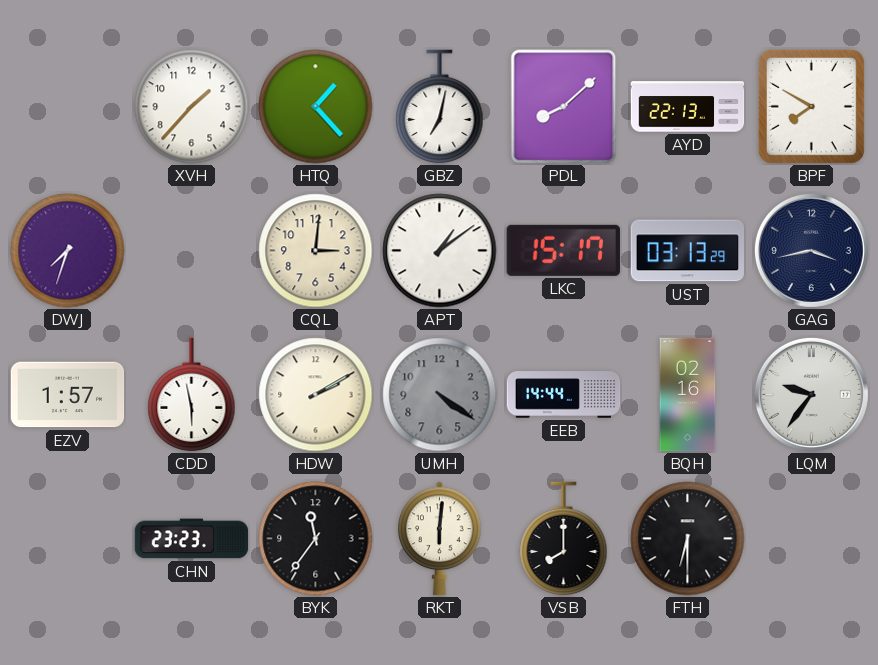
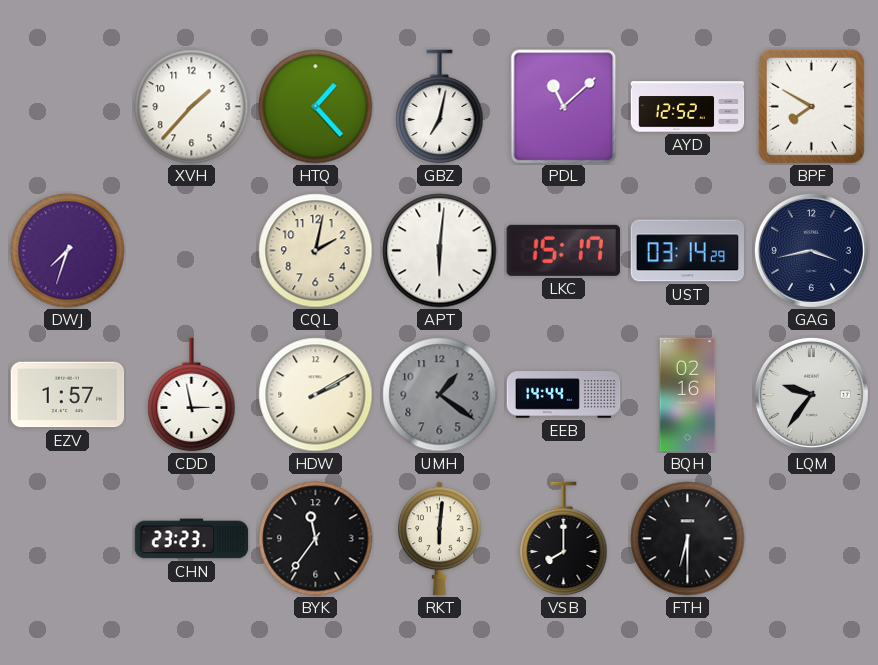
PDL: 8:08 -> 11:08 (564, 107)
AYD: 22:13 -> 12:52 (688, 107)
CQL: 3:01 -> 2:02 (316, 251)
APT: 1:09 -> 6:01 (440, 251)
UST: 03:13 -> 03:14 (688, 251)
CDD: 5:58 -> 2:58 (192, 395)
UMH: 4:21 -> 1:21 (440, 395)
